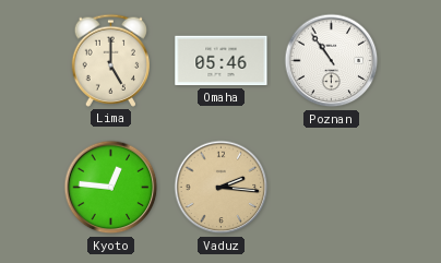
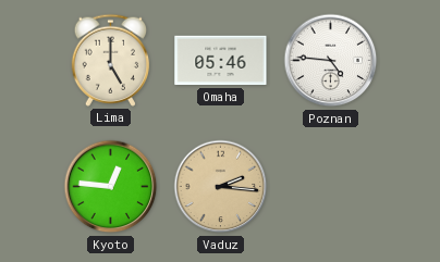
Poznan: 10:54 -> 4:46 (331, 61)
